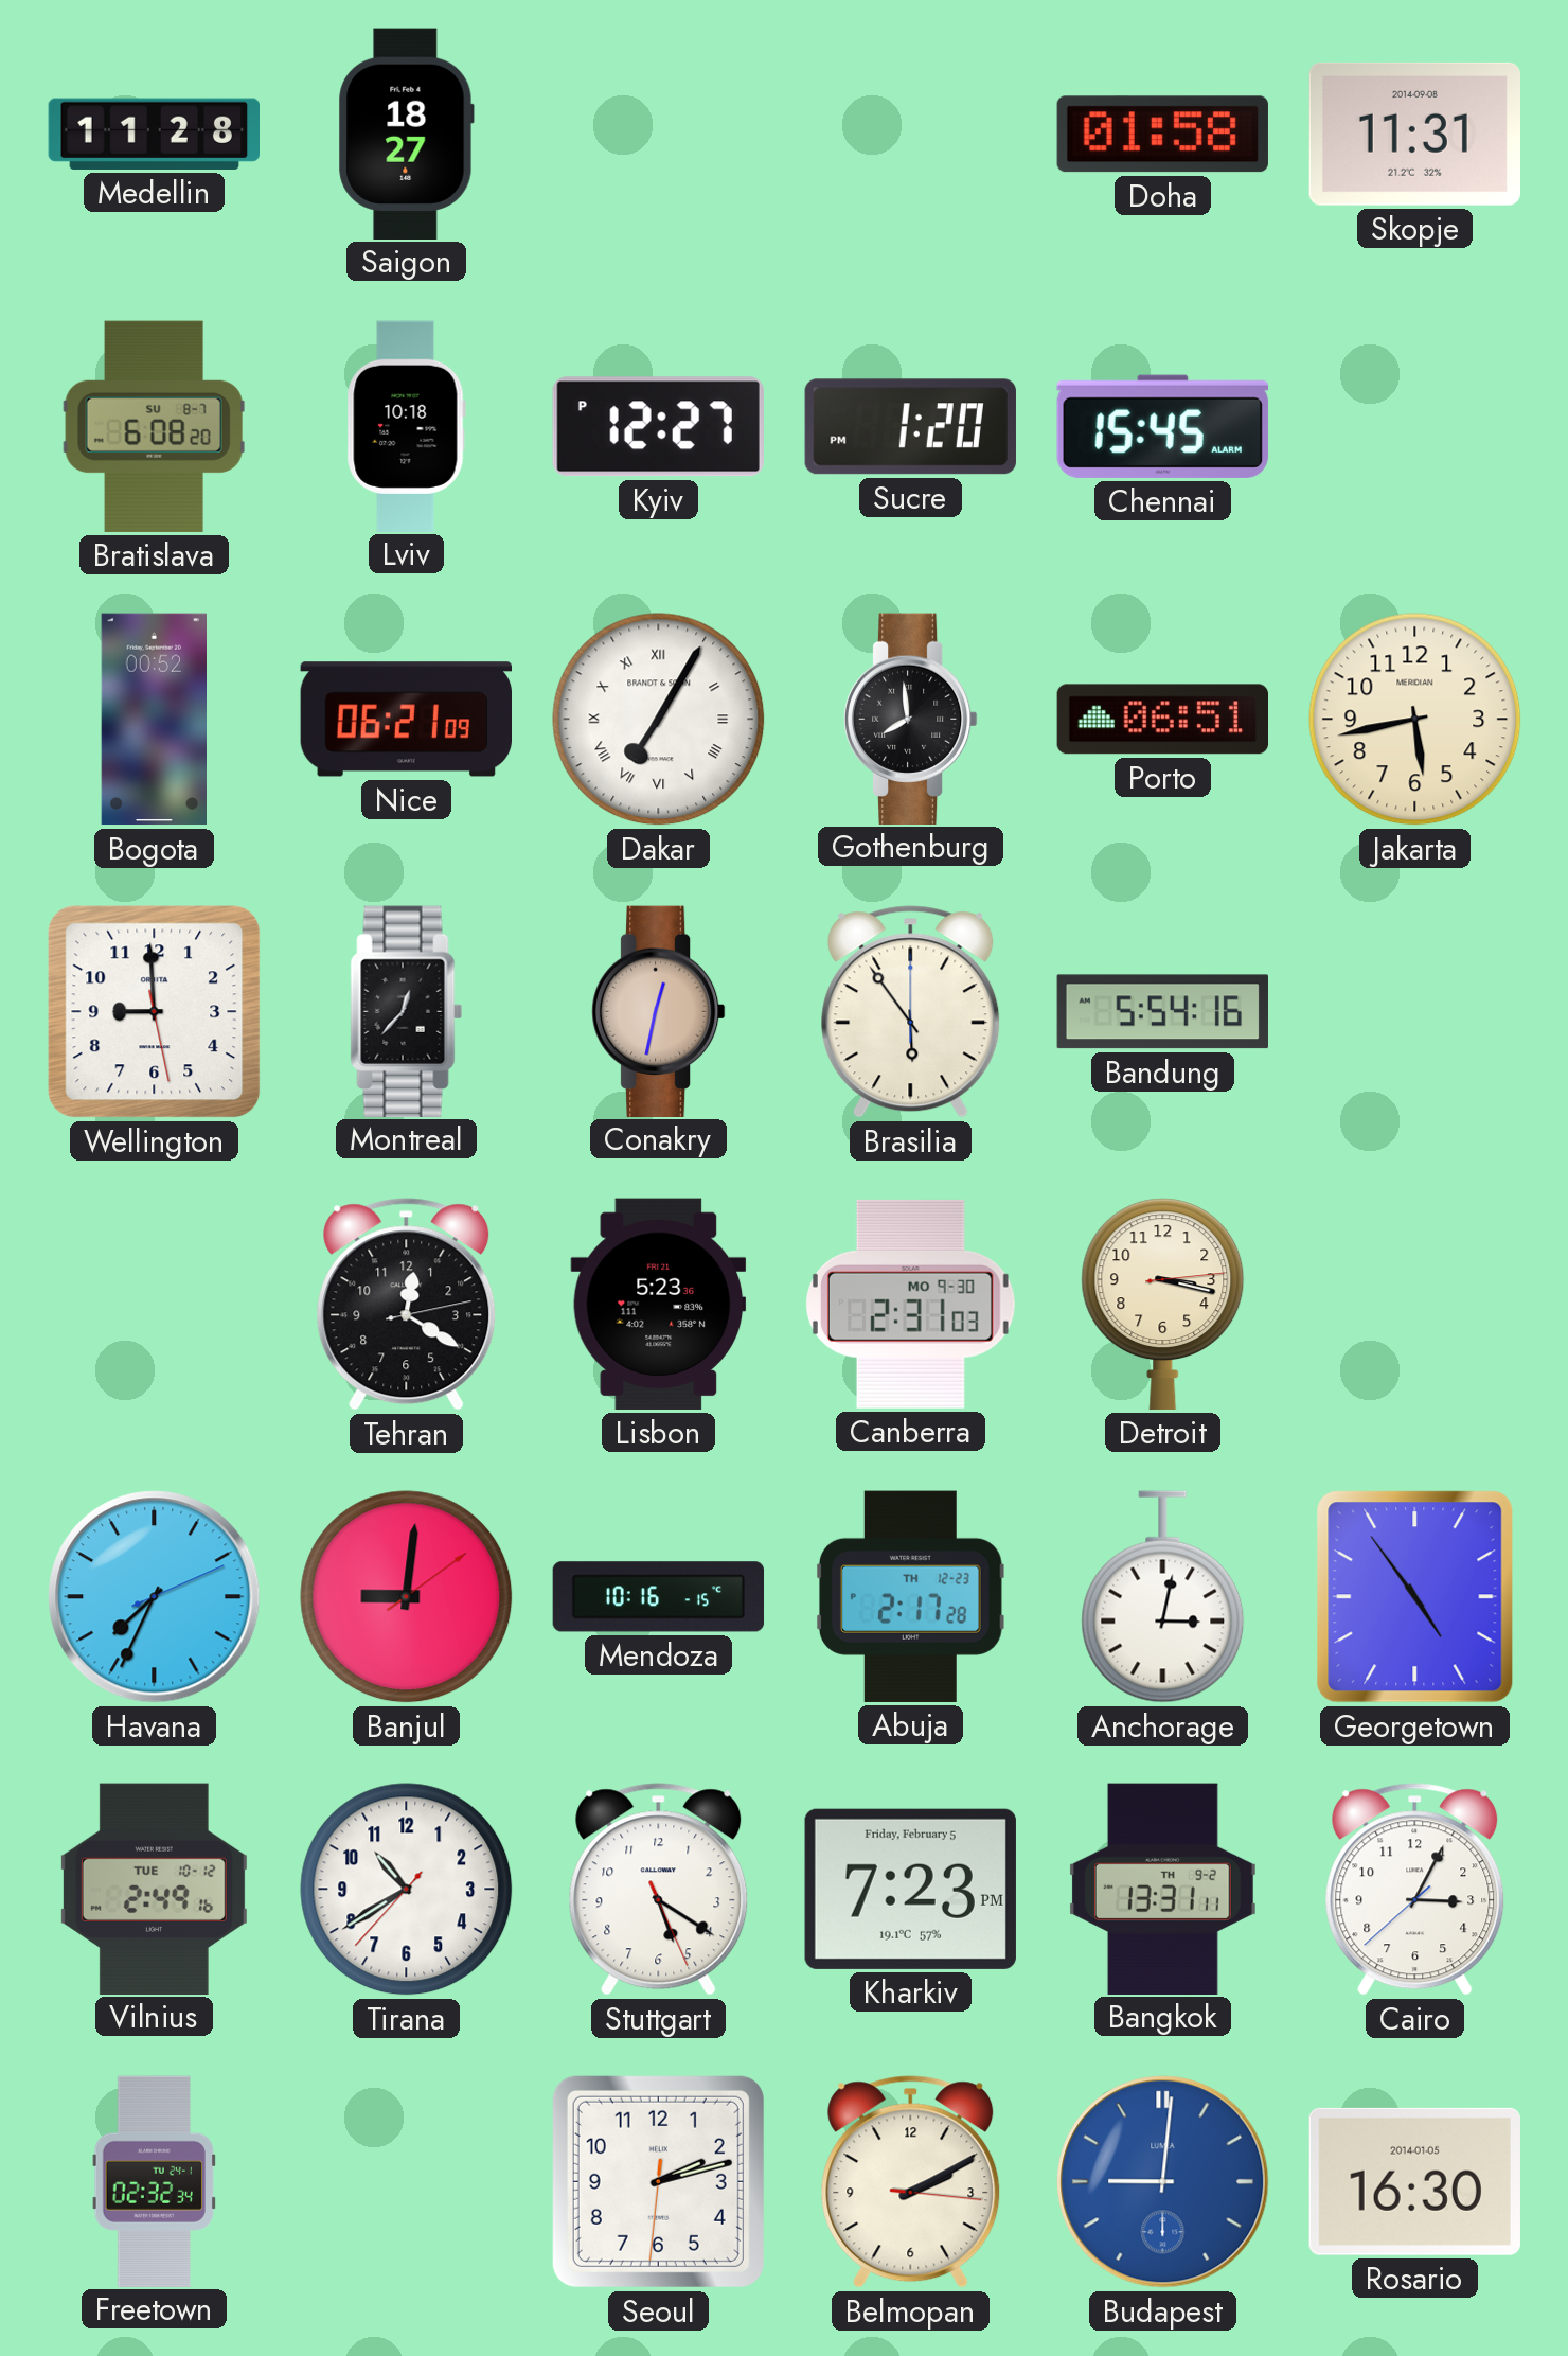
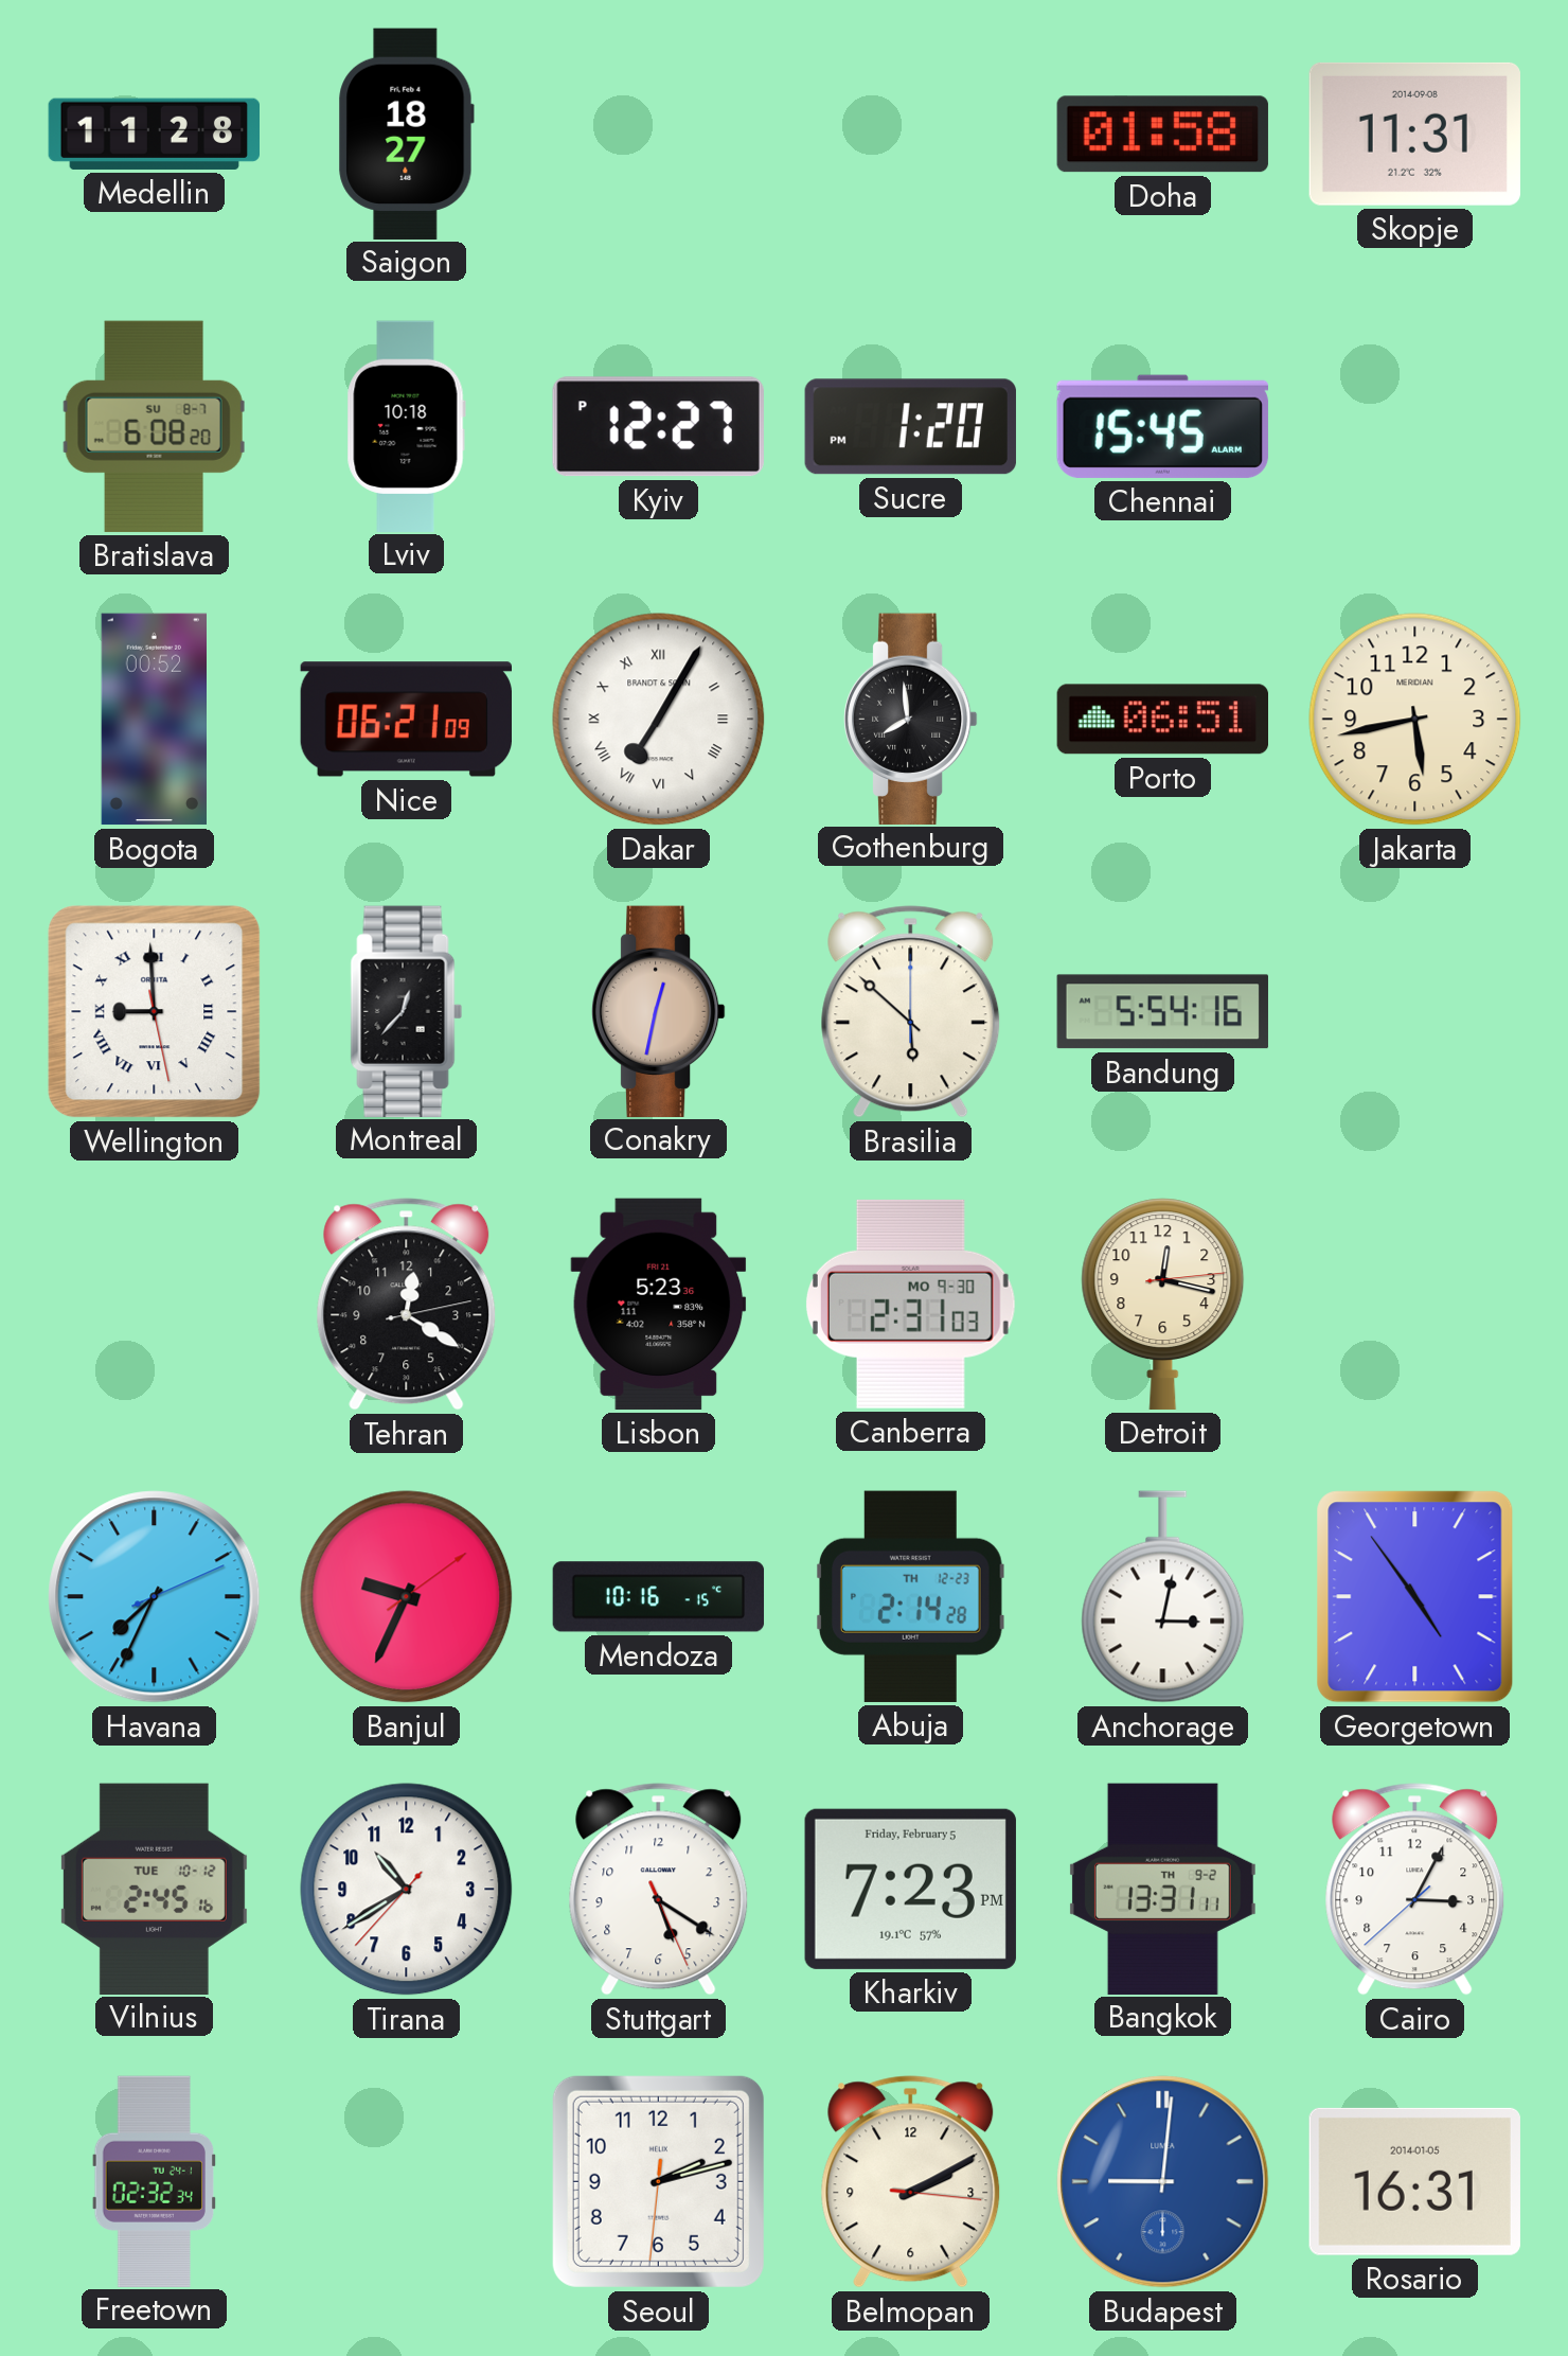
Wellington numerals: Arabic -> Roman (155, 1012)
Brasilia: 5:54 -> 5:52 (911, 1012)
Detroit: 3:17 -> 12:17 (1163, 1304)
Banjul: 9:01 -> 9:34 (407, 1597)
Abuja: 2:17 -> 2:14 (910, 1596)
Vilnius: 2:49 -> 2:45 (154, 1889)
Rosario: 16:30 -> 16:31 (1414, 2181)
